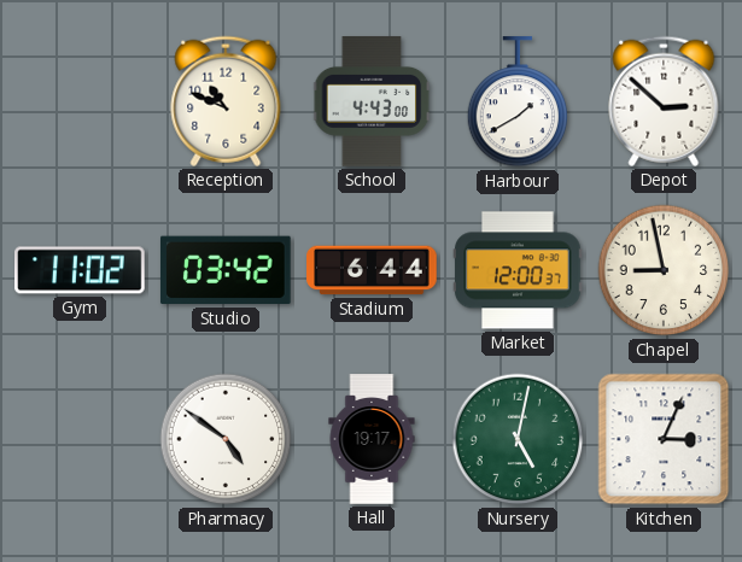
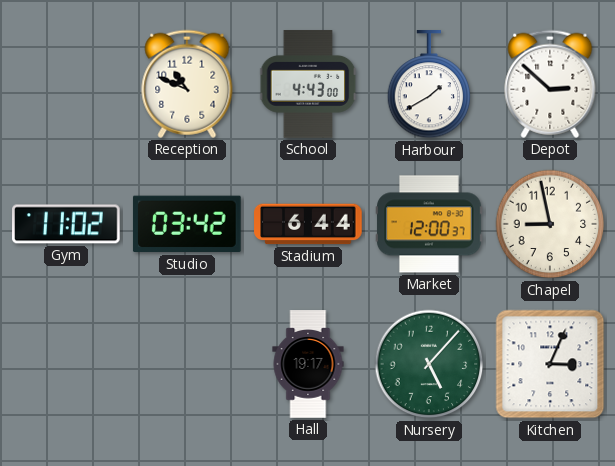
Pharmacy: 4:51 -> none (226, 439)
Nursery: 5:02 -> 5:07 (429, 364)
